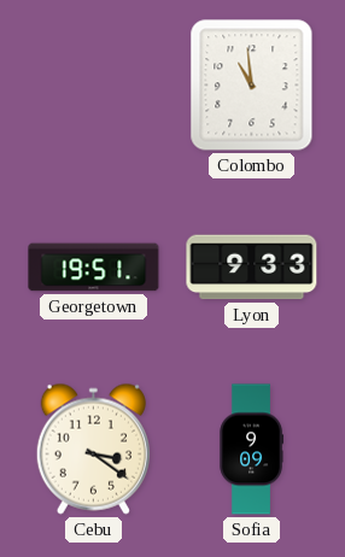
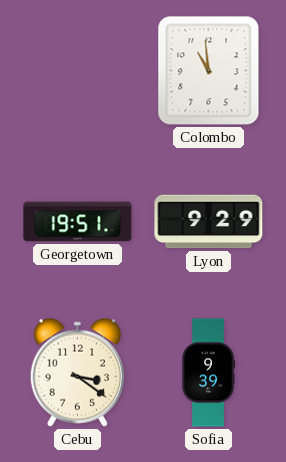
Lyon: 9:33 -> 9:29 (209, 222)
Sofia: 9:09 -> 9:39 (208, 373)
